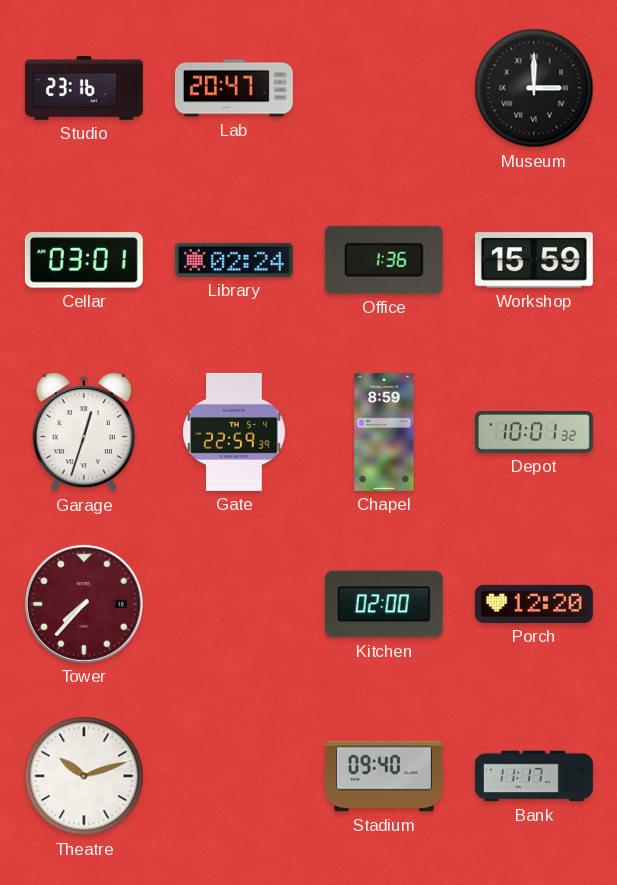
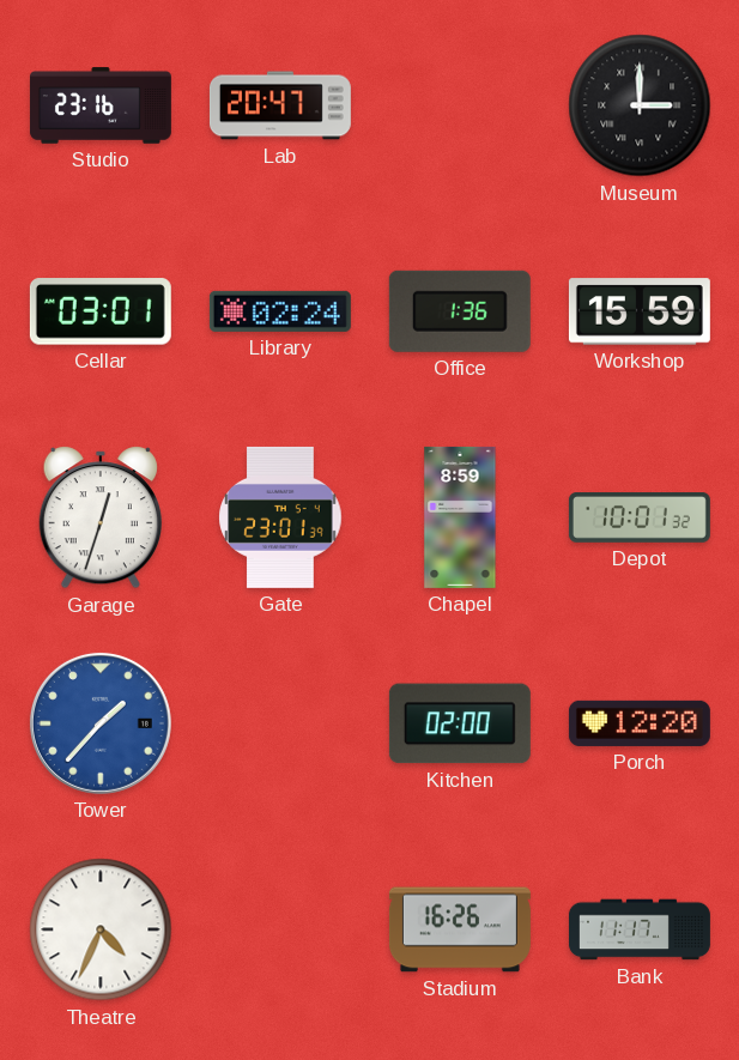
Gate: 22:59 -> 23:01 (280, 517)
Tower: 7:37 -> 1:37 (101, 723)
Tower dial: burgundy -> blue (101, 723)
Theatre: 10:12 -> 4:34 (101, 929)
Stadium: 09:40 -> 16:26 (460, 929)
